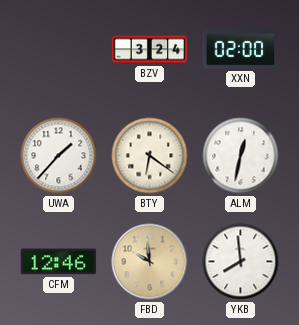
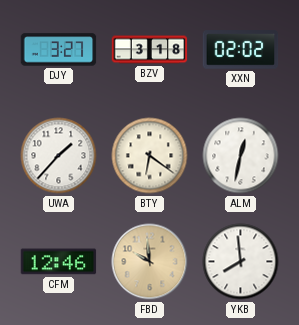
DJY: none -> 3:27 (59, 50)
BZV: 3:24 -> 3:18 (150, 50)
XXN: 02:00 -> 02:02 (241, 50)
